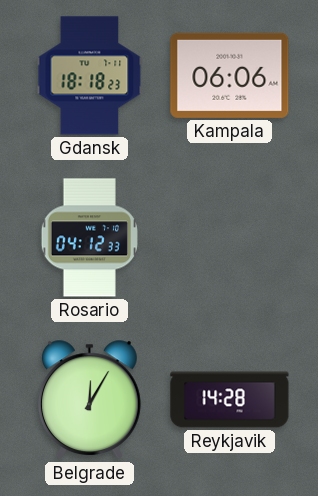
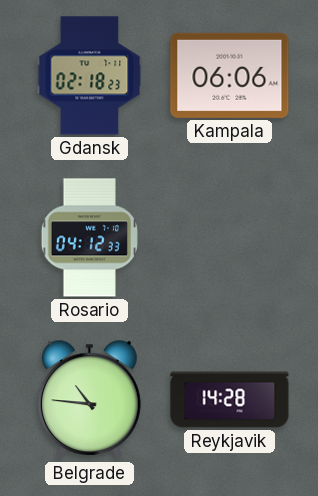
Gdansk: 18:18 -> 02:18 (90, 76)
Belgrade: 12:05 -> 10:46 (89, 400)
